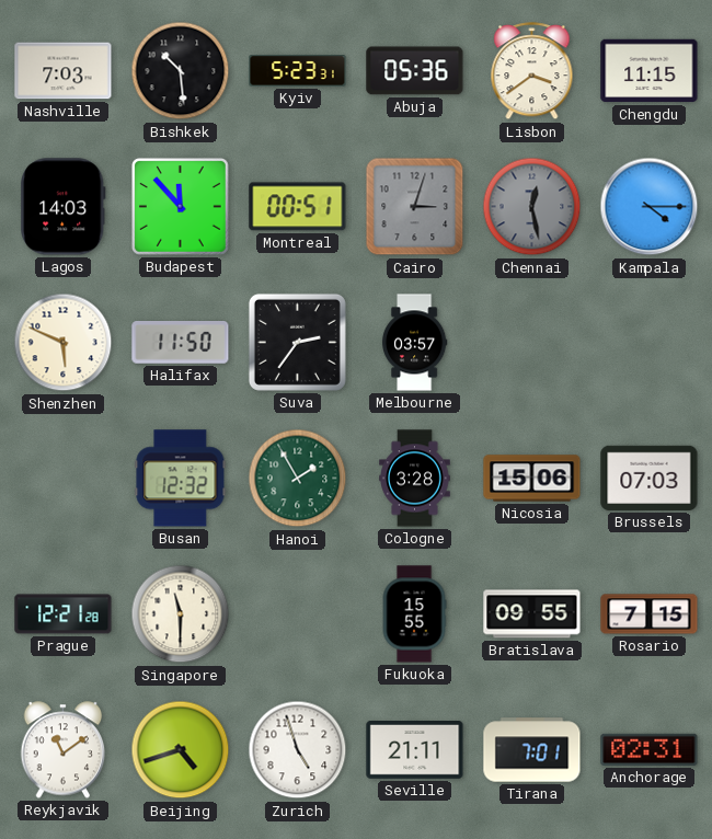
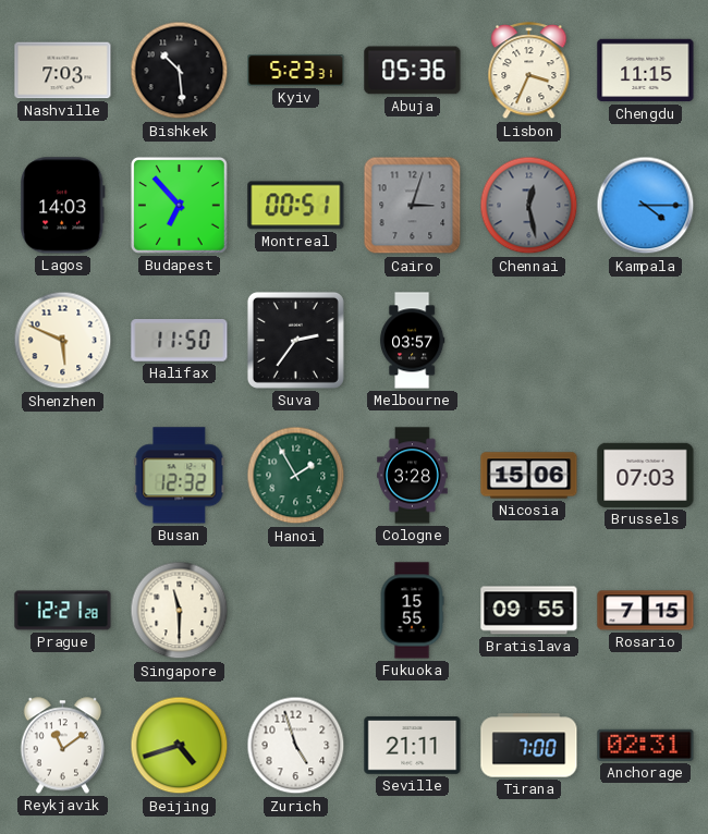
Lisbon: 3:39 -> 3:34 (529, 71)
Budapest: 11:53 -> 6:53 (179, 205)
Tirana: 7:01 -> 7:00 (529, 746)
